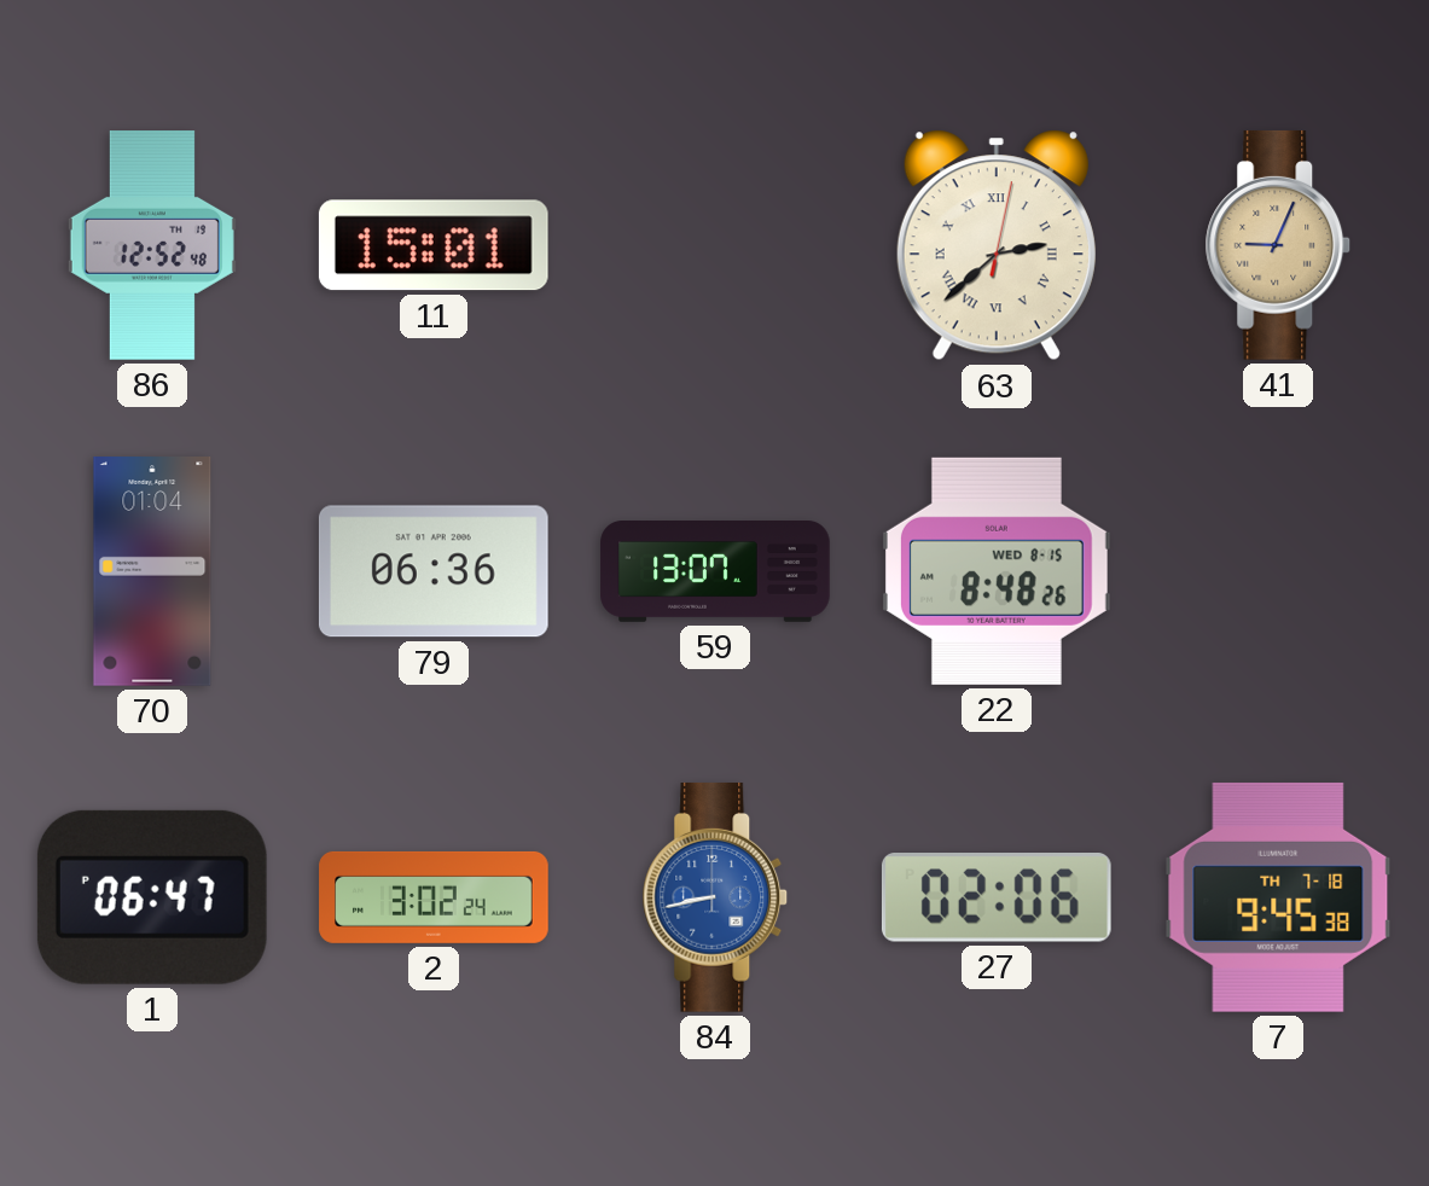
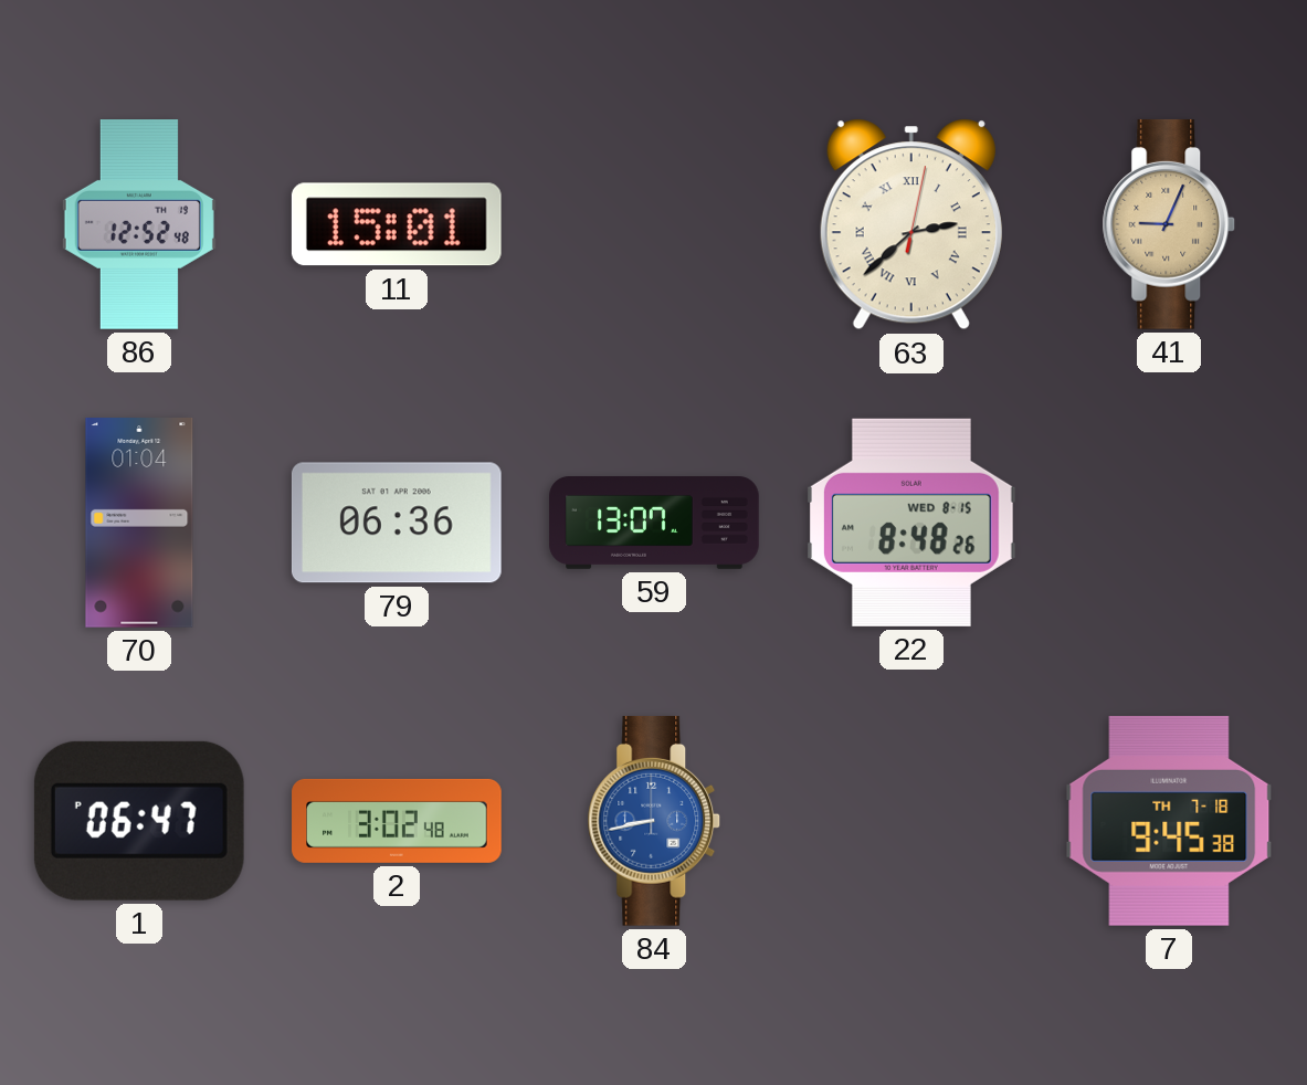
2: 3:02:24 -> 3:02:48 (397, 821)
27: 02:06 -> none (997, 899)
